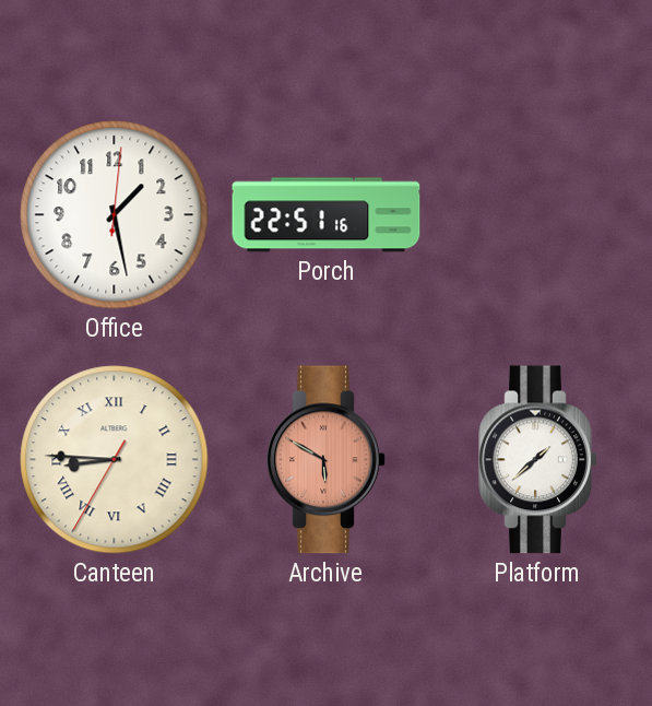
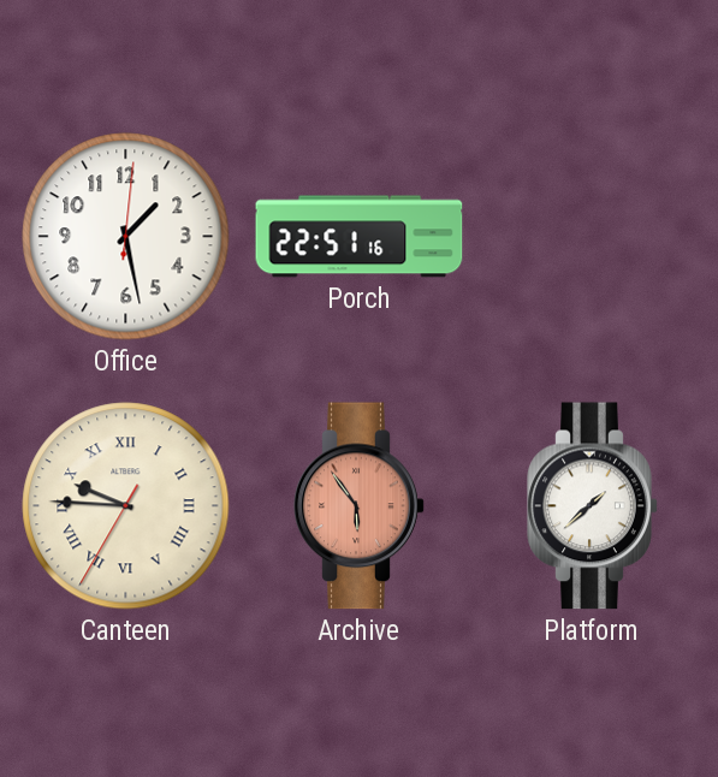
Canteen: 8:45 -> 9:45 (126, 506)
Archive: 5:50 -> 5:54 (360, 506)
